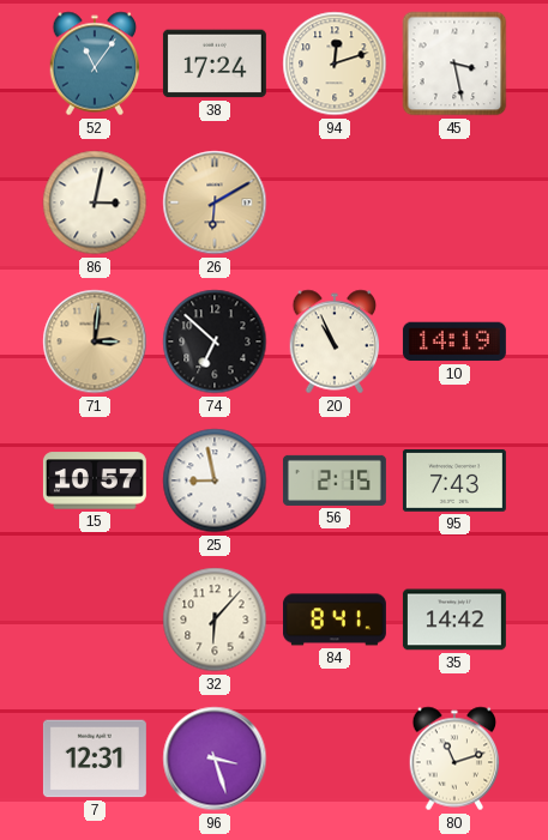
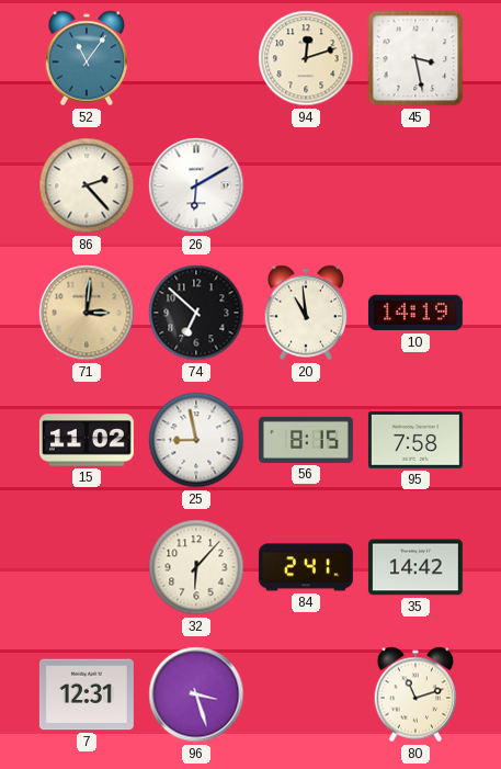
38: 17:24 -> none (215, 64)
86: 3:02 -> 2:23 (87, 185)
26 dial: champagne -> white (196, 185)
20: 10:56 -> 10:59 (306, 313)
15: 10:57 -> 11:02 (87, 440)
56: 2:15 -> 8:15 (306, 440)
95: 7:43 -> 7:58 (415, 441)
84: 8:41 -> 2:41 (306, 567)
